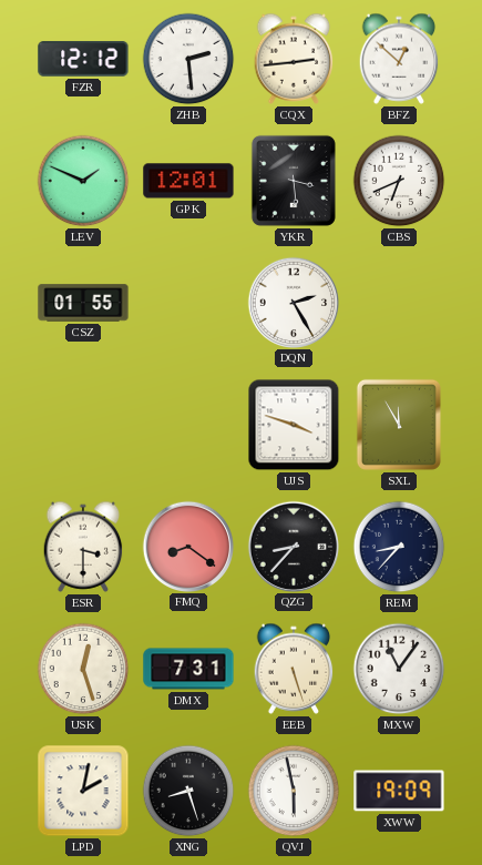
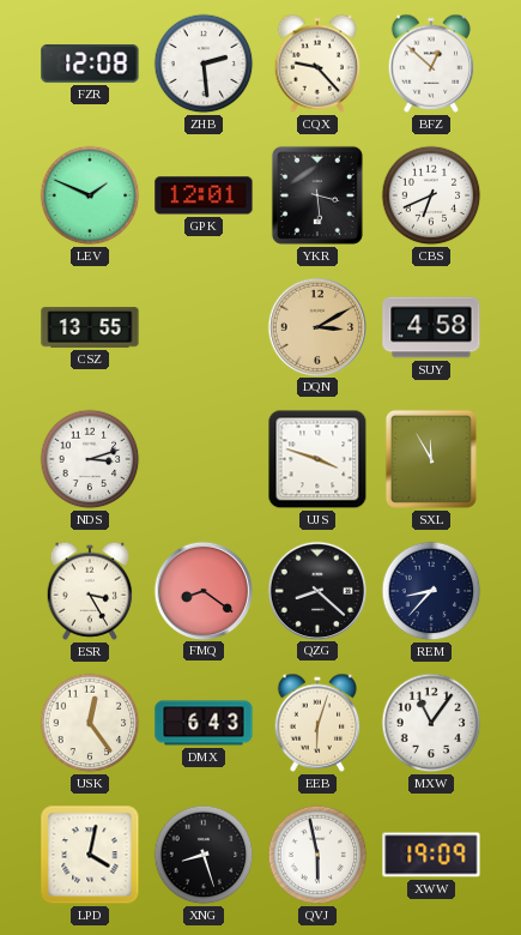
FZR: 12:12 -> 12:08 (90, 64)
CQX: 2:44 -> 9:23 (317, 64)
CSZ: 01:55 -> 13:55 (90, 327)
DQN: 2:25 -> 3:10 (316, 326)
DQN dial: white -> champagne (316, 326)
SUY: none -> 4:58 (431, 327)
NDS: none -> 3:12 (90, 459)
ESR: 3:30 -> 3:25 (90, 591)
QZG: 8:37 -> 8:22 (316, 590)
USK: 12:27 -> 12:24 (90, 723)
DMX: 7:31 -> 6:43 (204, 723)
EEB: 5:27 -> 6:03 (317, 723)
LPD: 2:02 -> 4:02 (90, 855)
